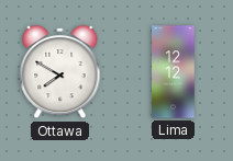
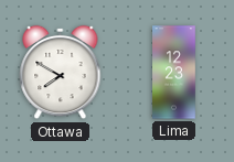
Lima: 12:12 -> 12:23 (174, 73)
